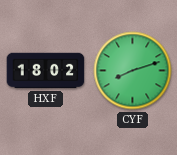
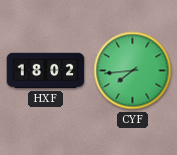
CYF: 8:12 -> 7:44 (133, 71)
